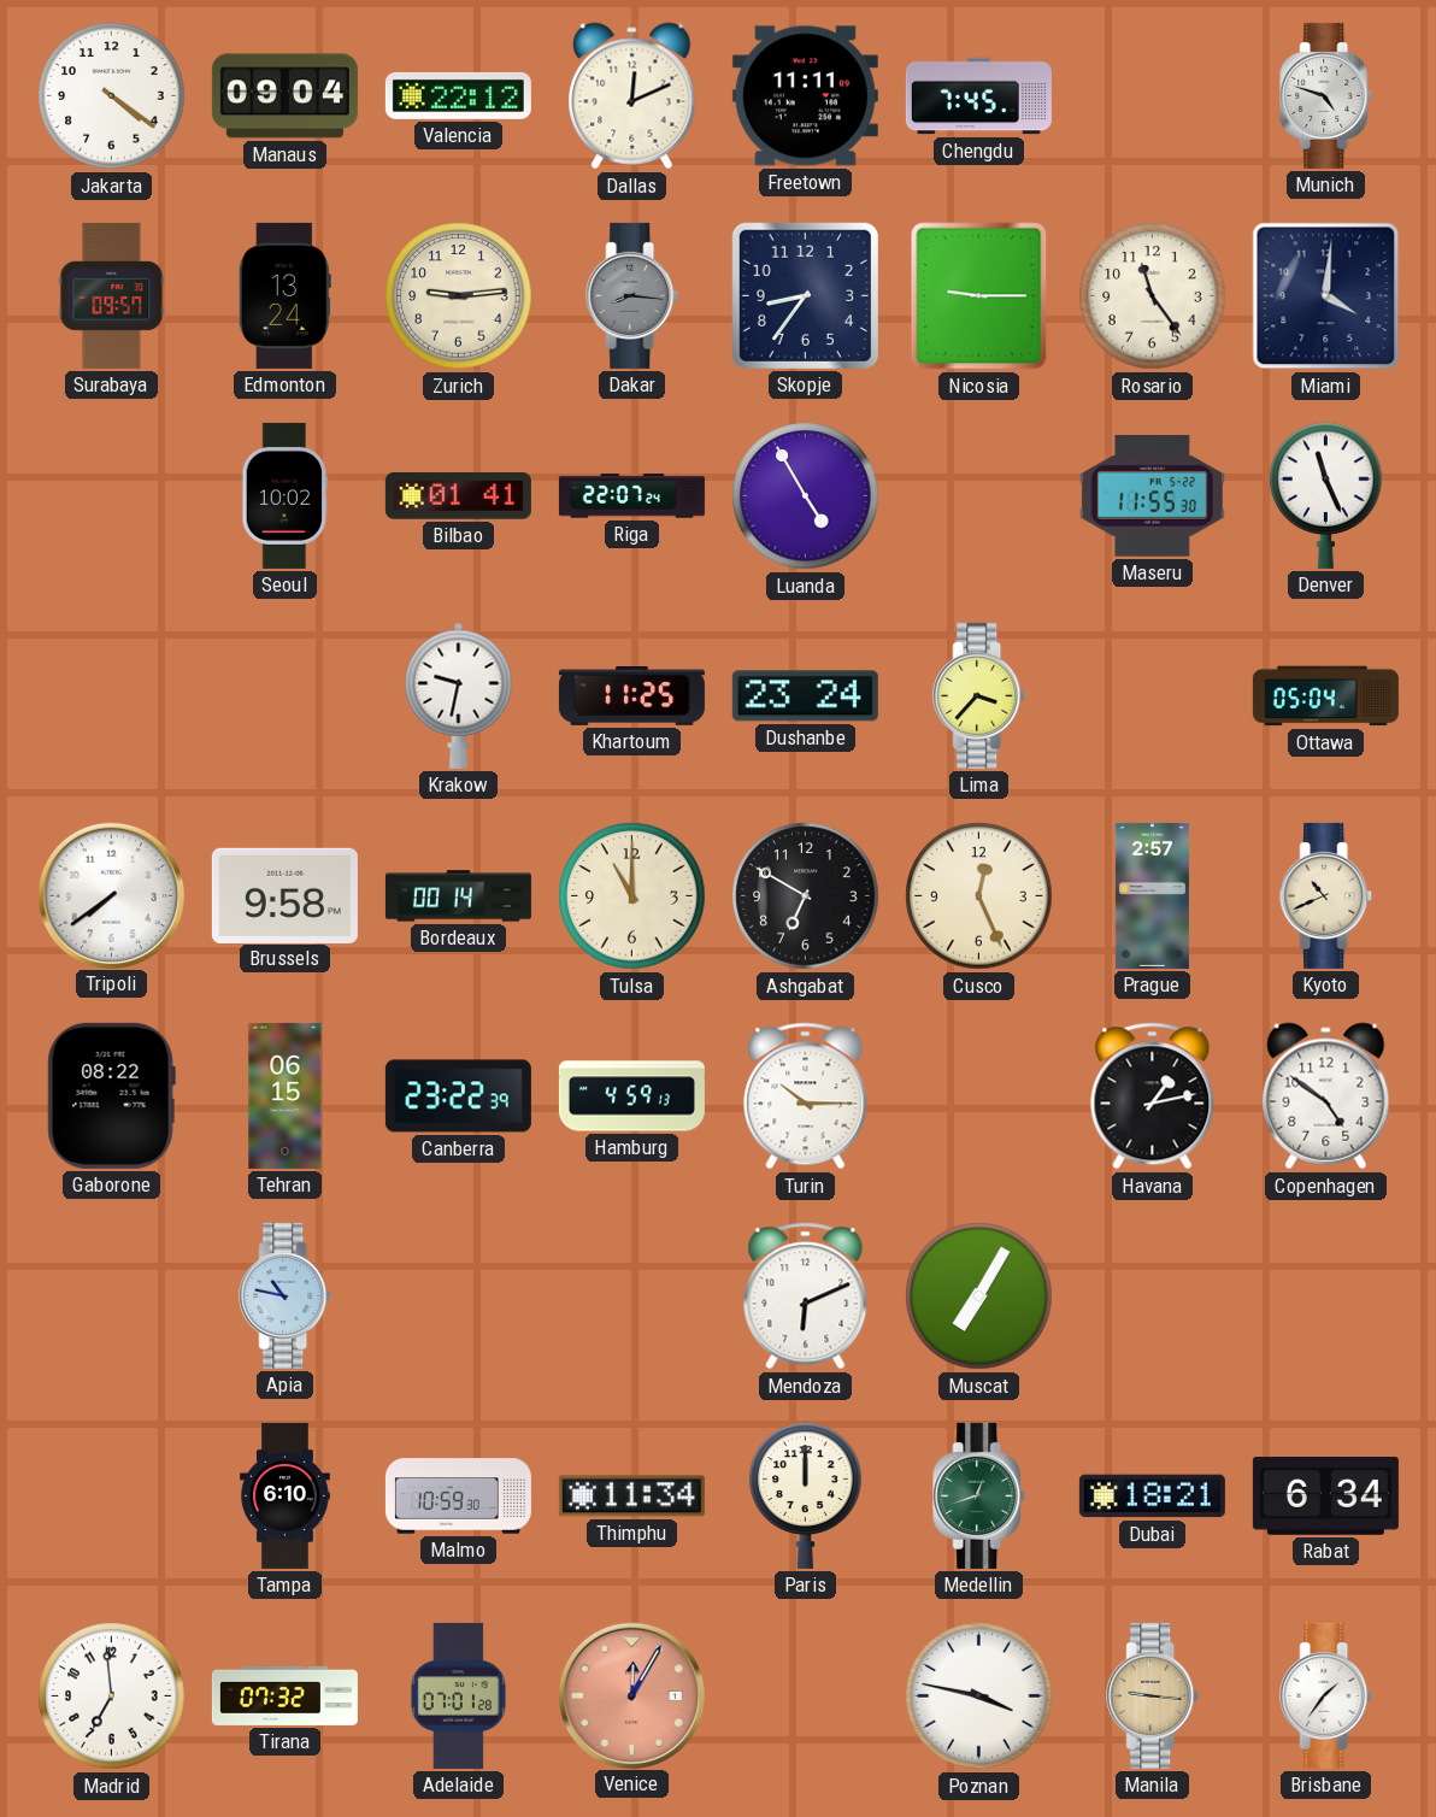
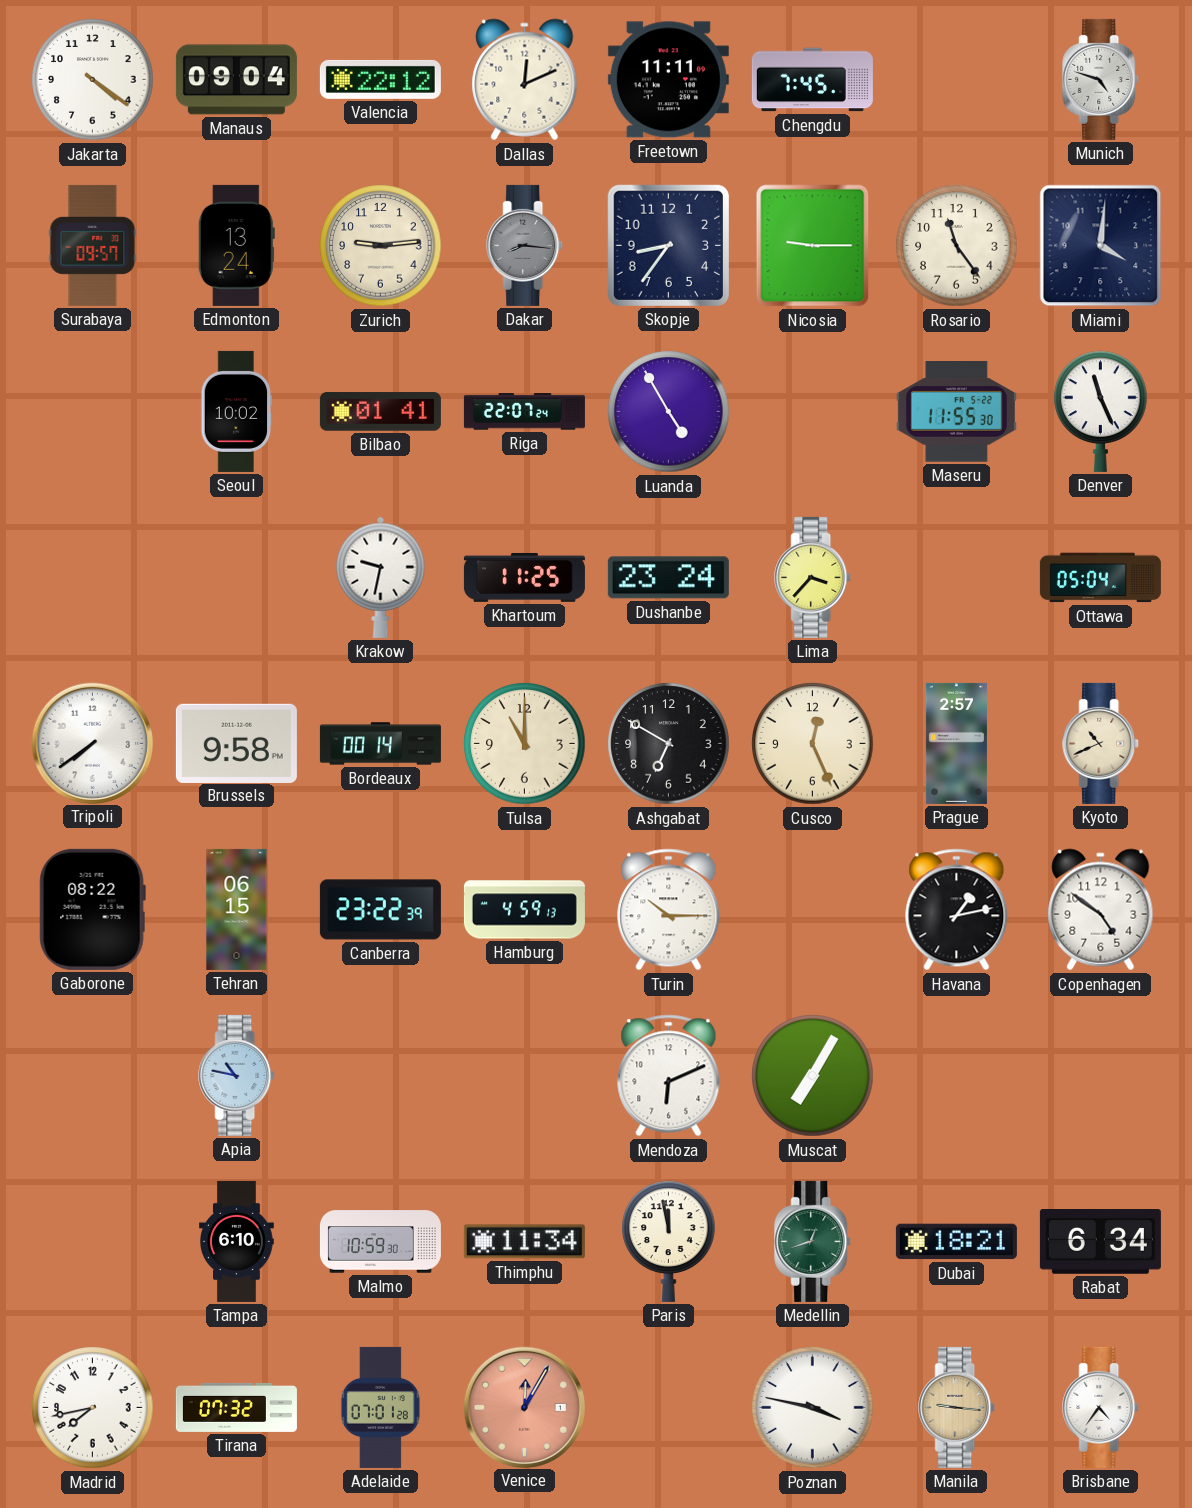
Paris: 12:00 -> 11:58 (669, 1241)
Madrid: 6:59 -> 7:43 (93, 1408)
Brisbane: 1:36 -> 4:36 (1101, 1407)
